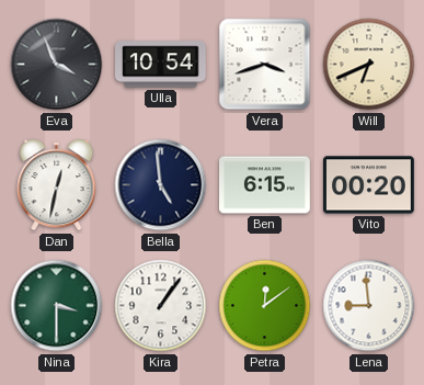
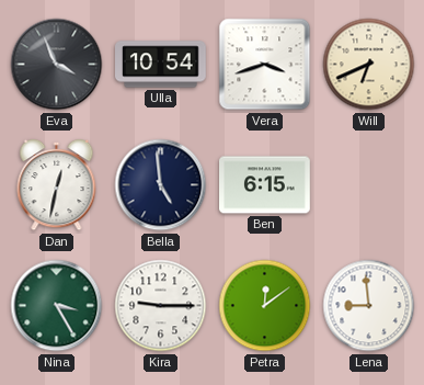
Vito: 00:20 -> none (369, 185)
Nina: 3:30 -> 3:25 (57, 306)
Kira: 1:06 -> 9:15 (161, 306)
